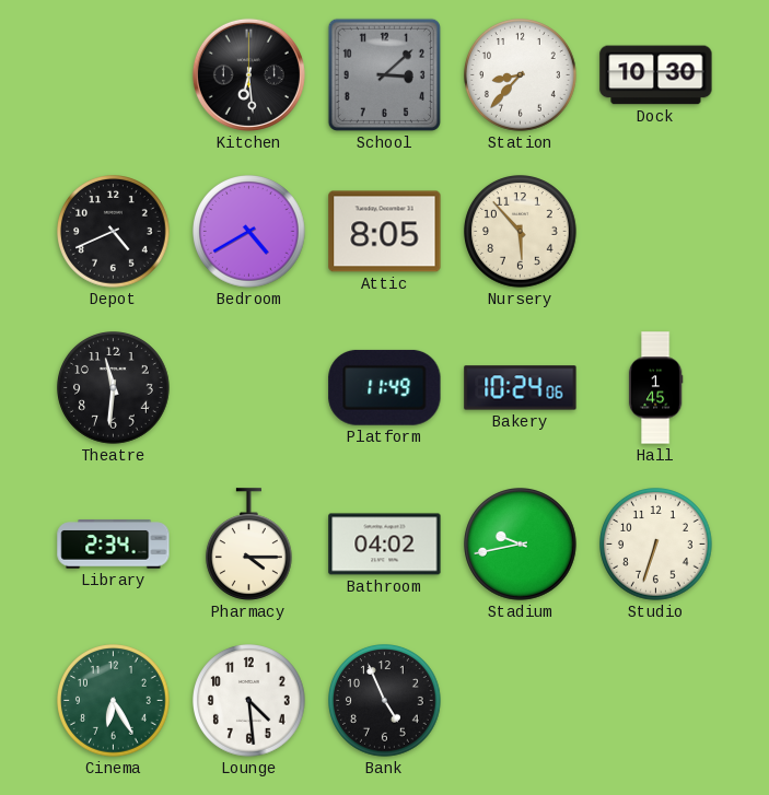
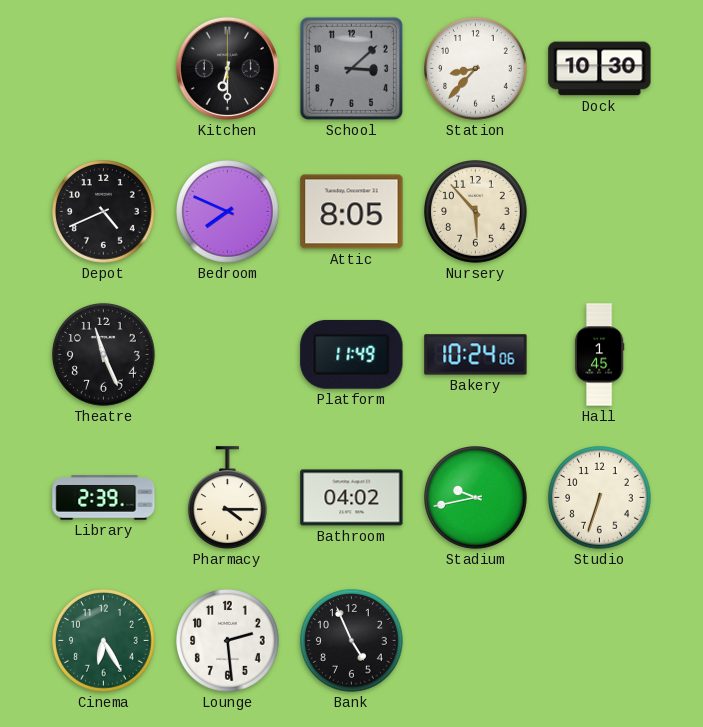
Kitchen: 6:29 -> 6:30 (227, 68)
Bedroom: 4:40 -> 7:49 (228, 212)
Theatre: 11:31 -> 11:26 (104, 355)
Library: 2:34 -> 2:39 (104, 498)
Lounge: 4:29 -> 2:29 (228, 641)
